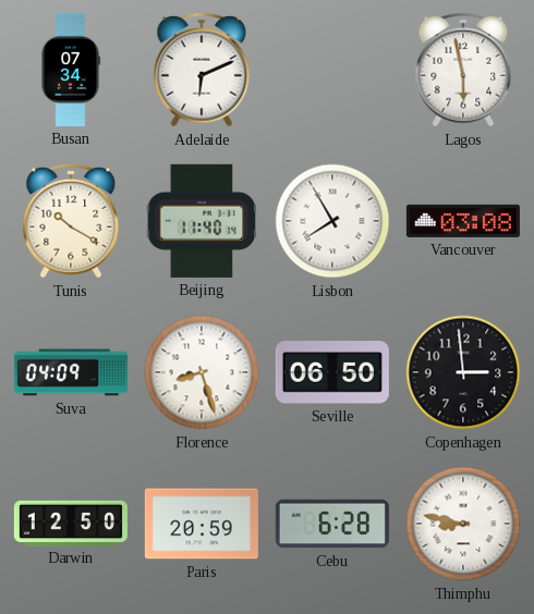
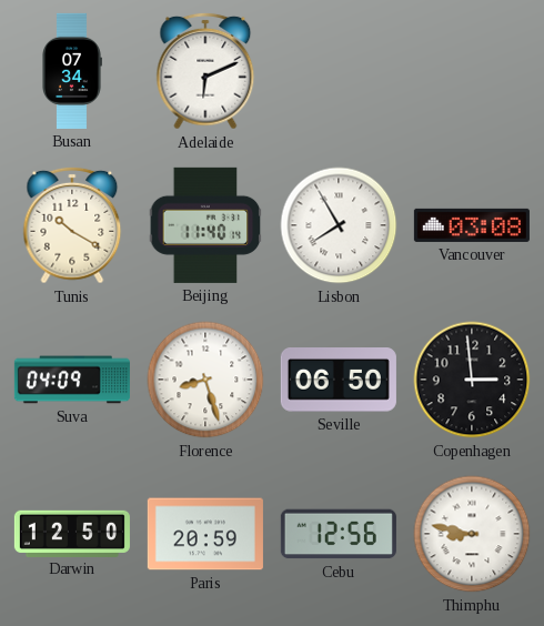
Lagos: 5:58 -> none (463, 70)
Cebu: 6:28 -> 12:56 (339, 534)
